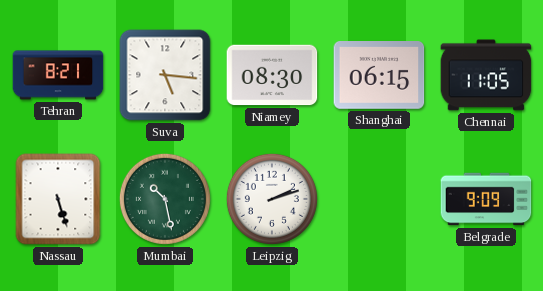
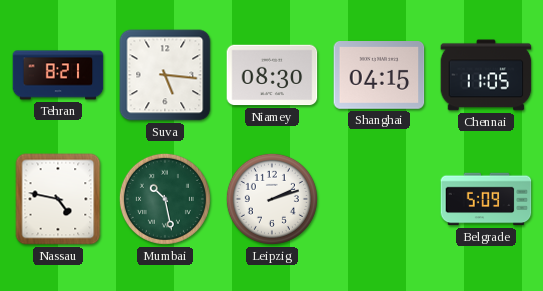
Shanghai: 06:15 -> 04:15 (379, 76)
Nassau: 5:27 -> 4:47 (58, 199)
Belgrade: 9:09 -> 5:09 (486, 199)
